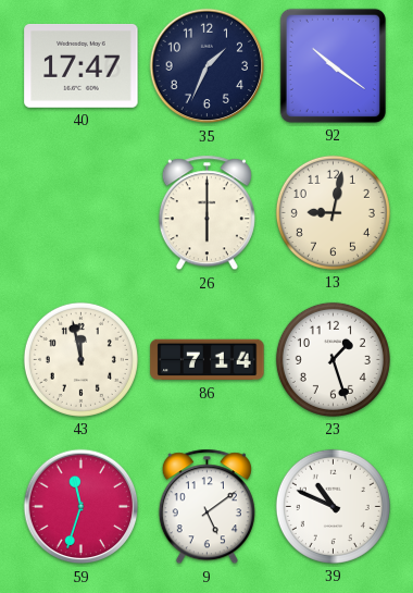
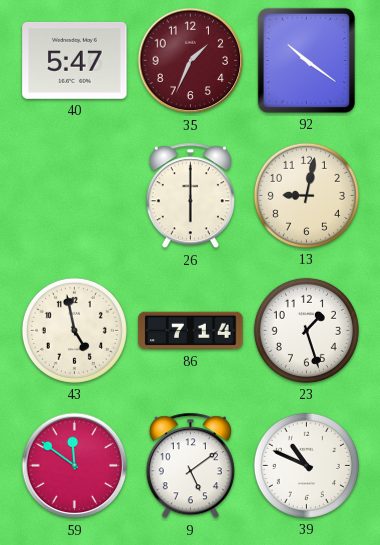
40: 17:47 -> 5:47 (75, 60)
35 dial: navy -> burgundy (191, 61)
43: 11:58 -> 4:58 (74, 330)
59: 11:33 -> 11:51 (75, 466)
